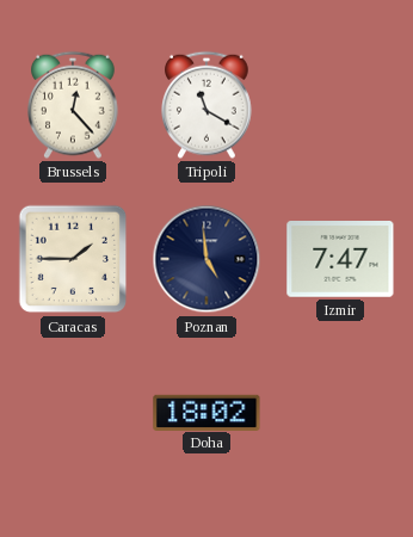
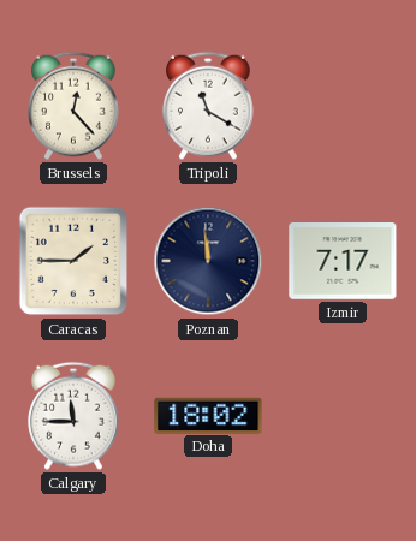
Poznan: 4:59 -> 11:59 (208, 261)
Izmir: 7:47 -> 7:17 (343, 262)
Calgary: none -> 11:45 (75, 416)
